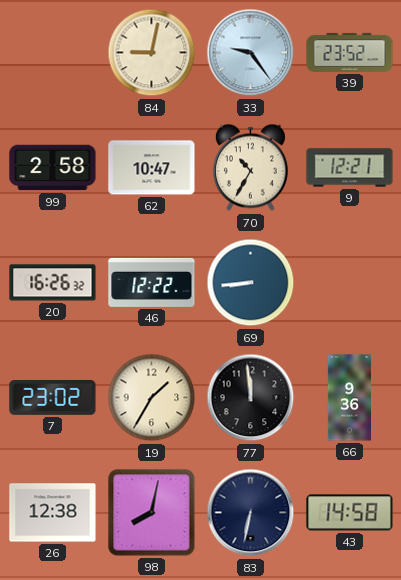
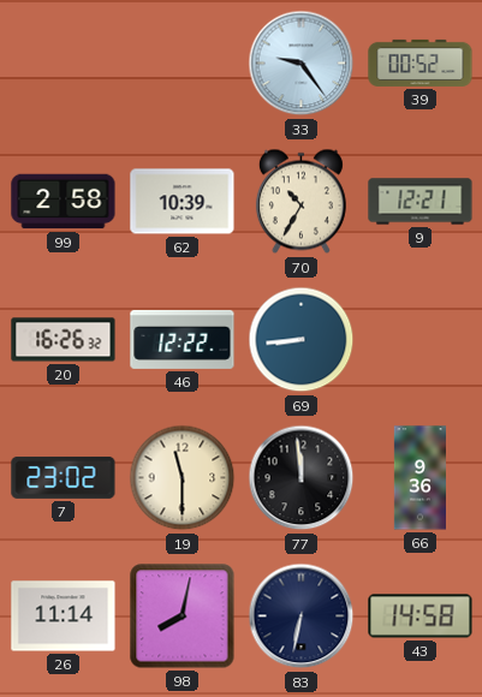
84: 9:02 -> none (152, 53)
39: 23:52 -> 00:52 (421, 62)
62: 10:47 -> 10:39 (183, 202)
19: 1:35 -> 11:30 (183, 478)
26: 12:38 -> 11:14 (64, 616)
